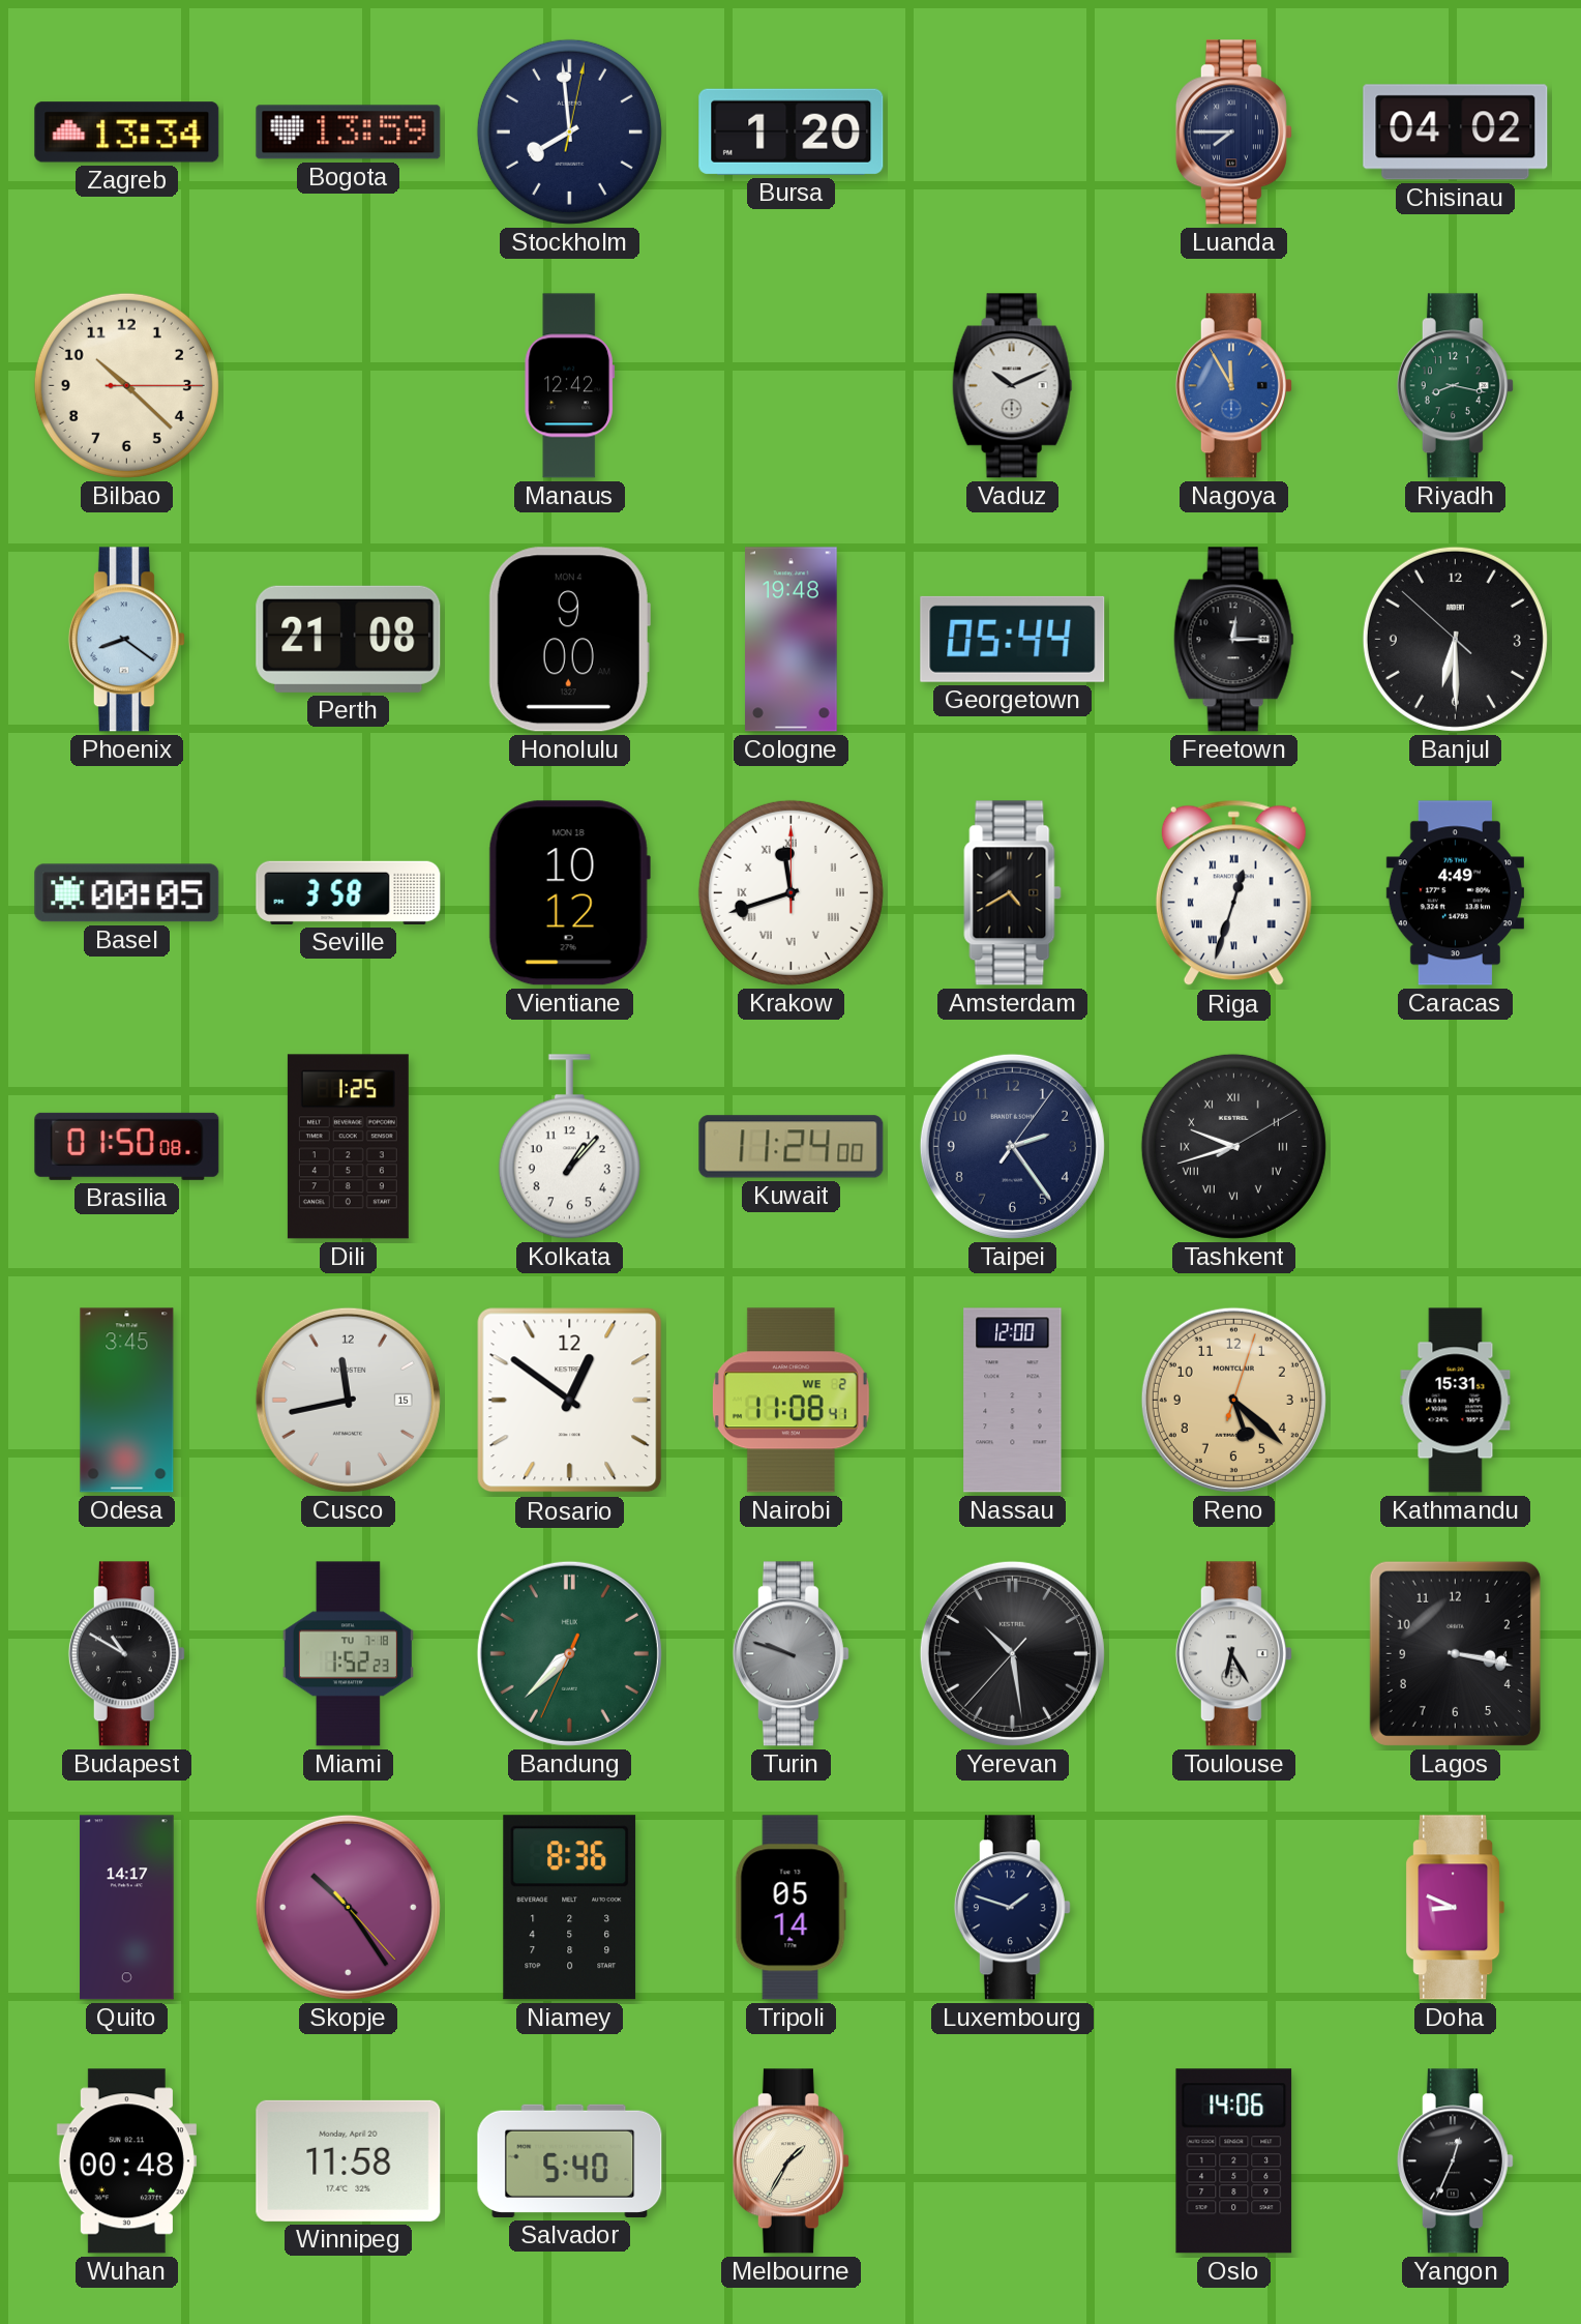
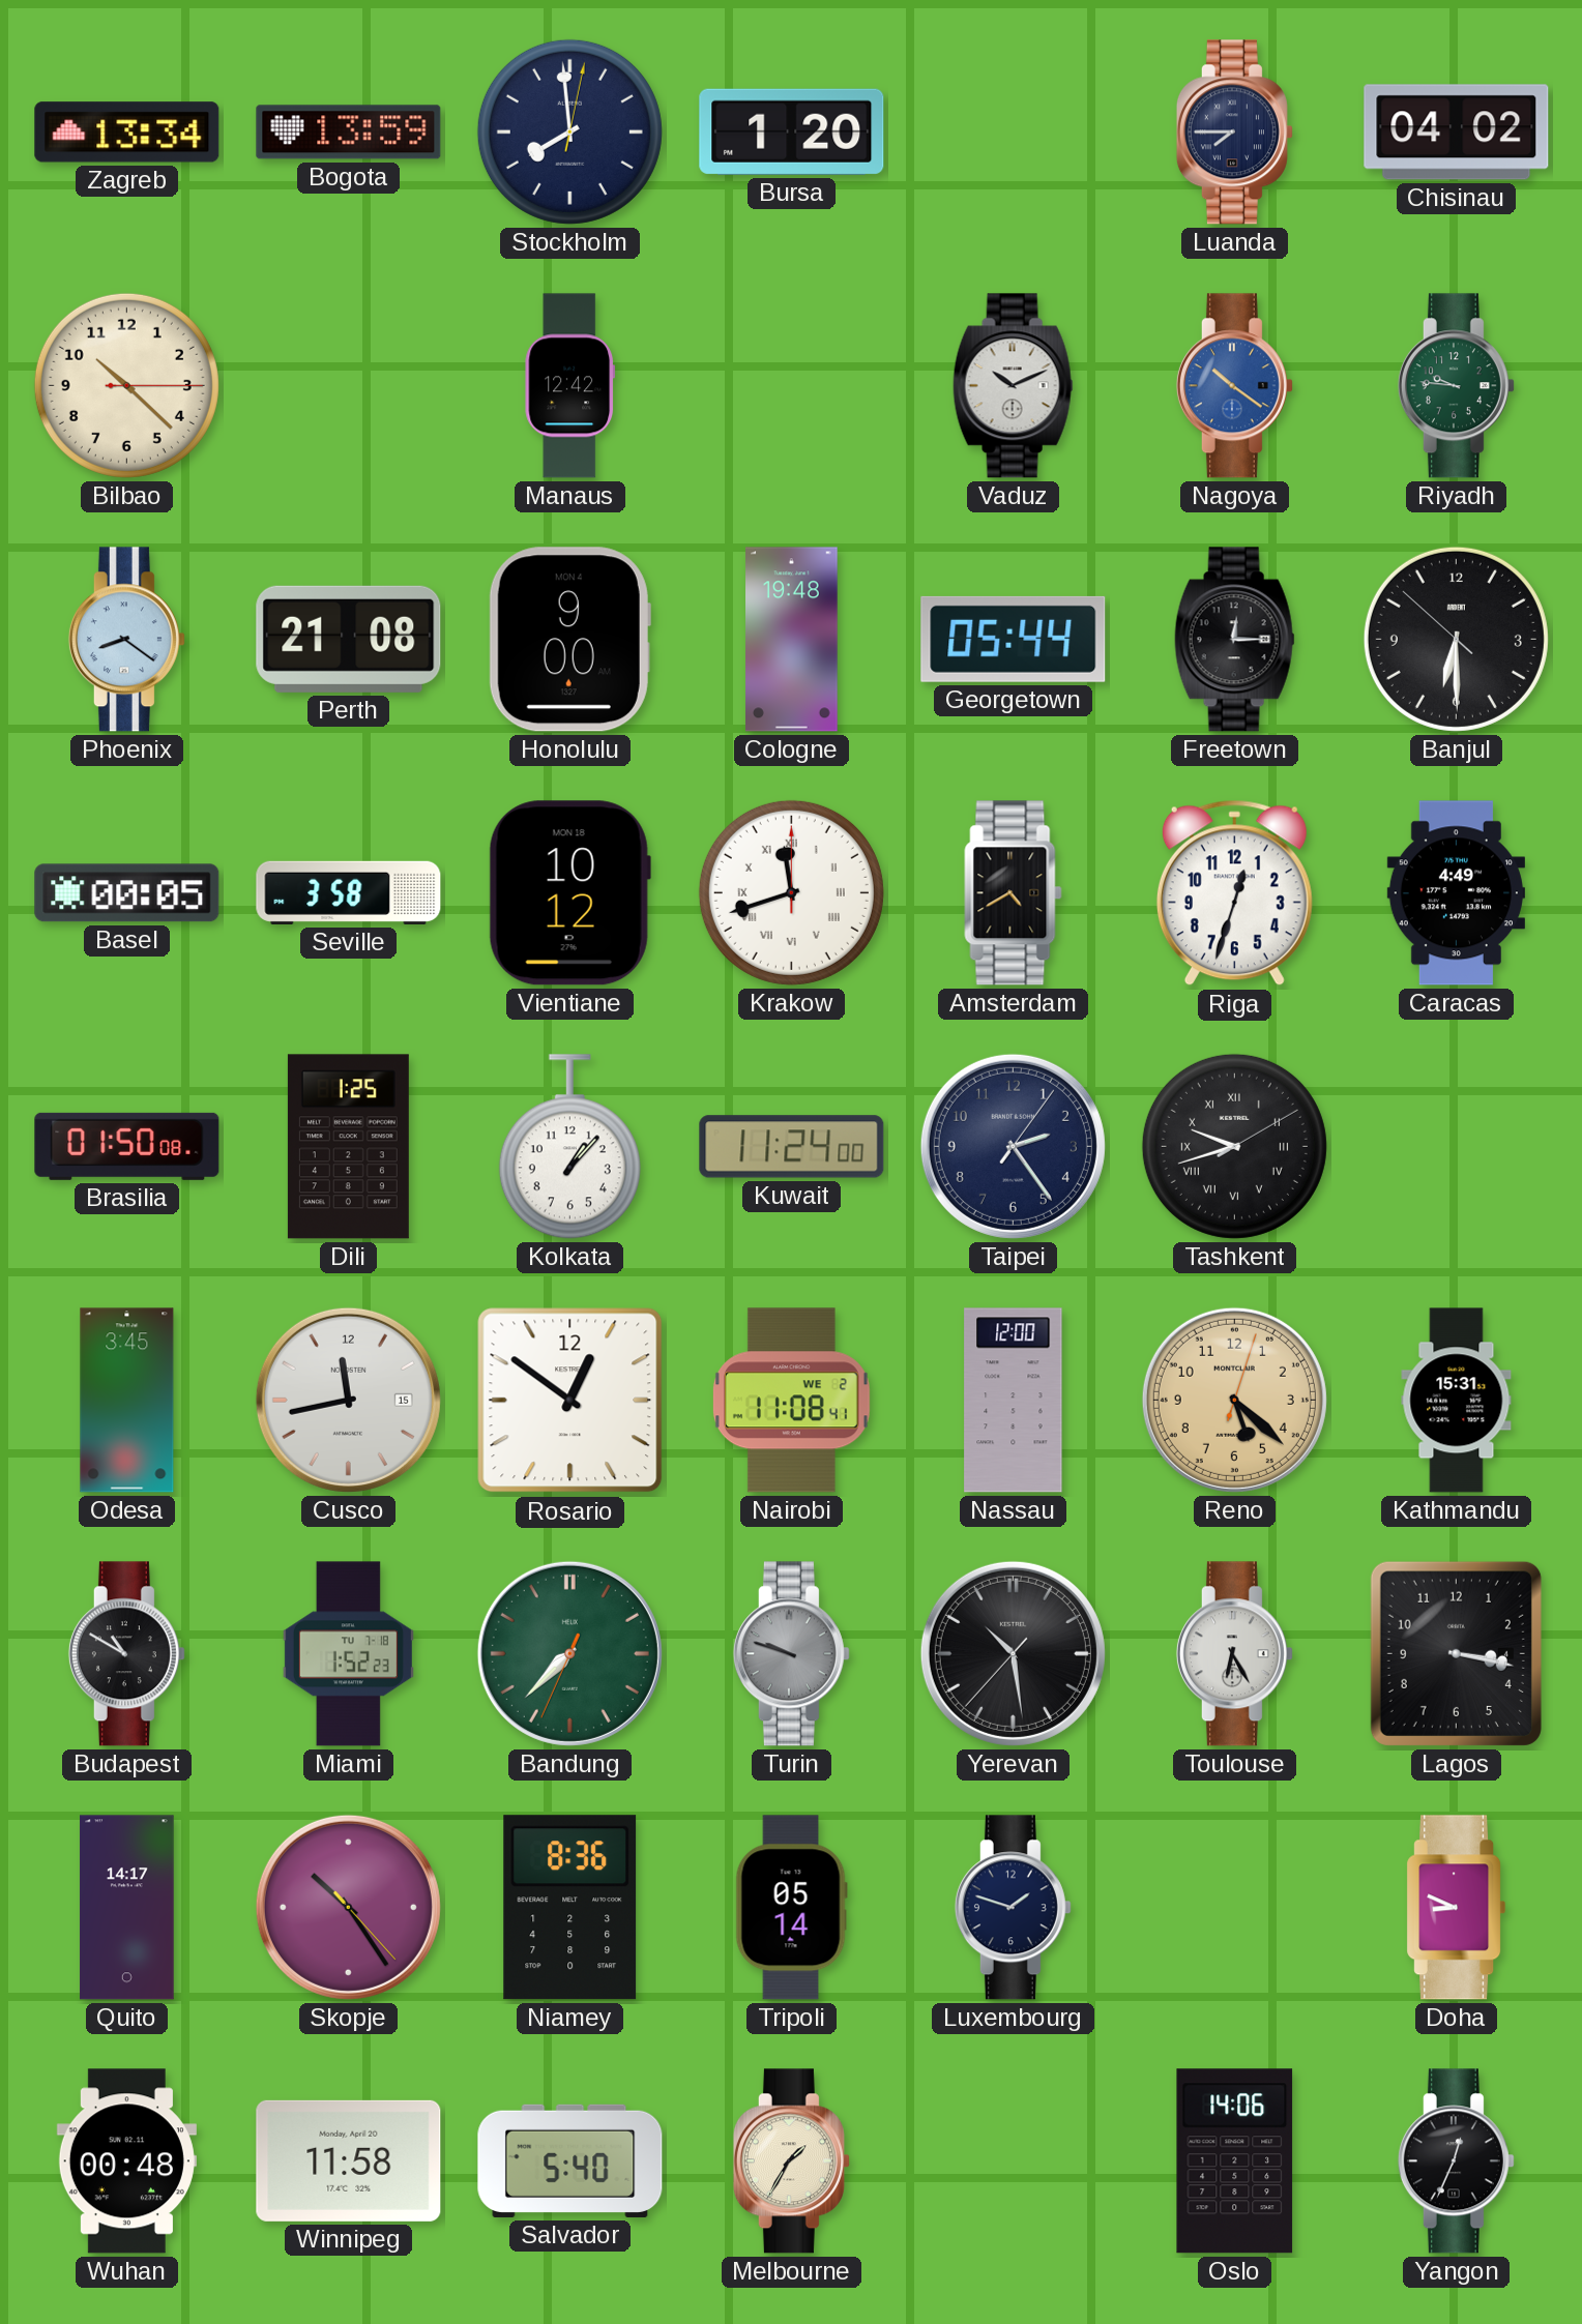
Nagoya: 11:55 -> 10:21 (1234, 386)
Riyadh: 8:17 -> 9:46 (1456, 386)
Riga numerals: Roman -> Arabic (1234, 893)
